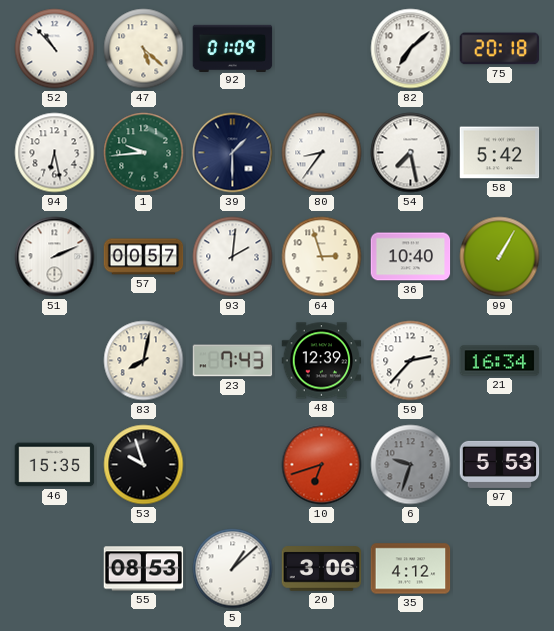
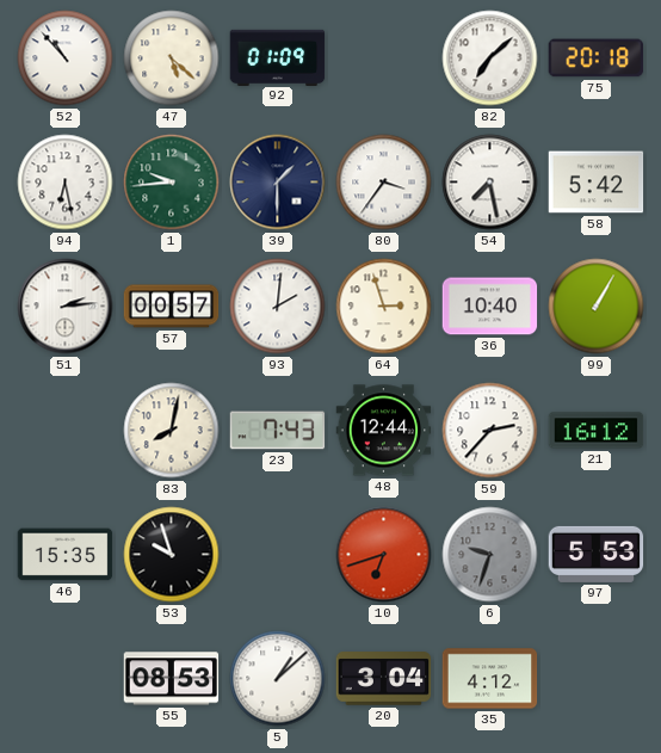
80: 8:36 -> 3:36 (384, 183)
51: 2:11 -> 2:14 (66, 307)
48: 12:39 -> 12:44 (384, 431)
21: 16:34 -> 16:12 (597, 431)
20: 3:06 -> 3:04 (384, 679)
